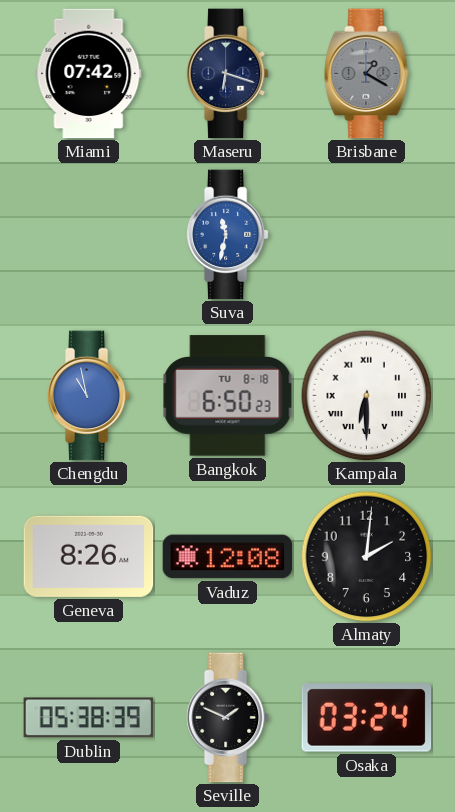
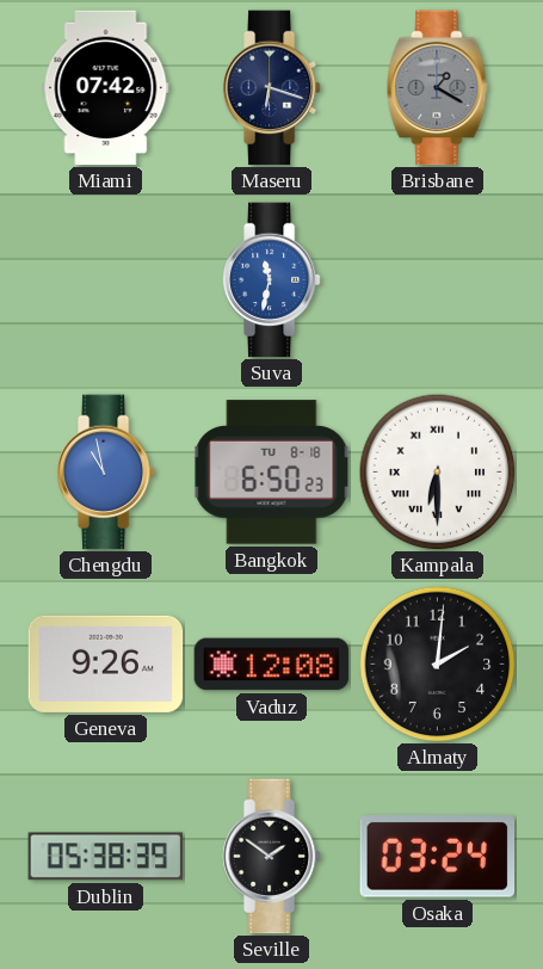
Geneva: 8:26 -> 9:26 (106, 664)
Seville: 1:49 -> 1:51 (271, 857)
